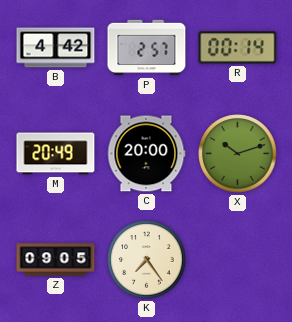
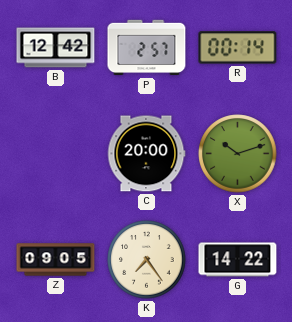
B: 4:42 -> 12:42 (56, 48)
M: 20:49 -> none (56, 154)
G: none -> 14:22 (238, 260)
